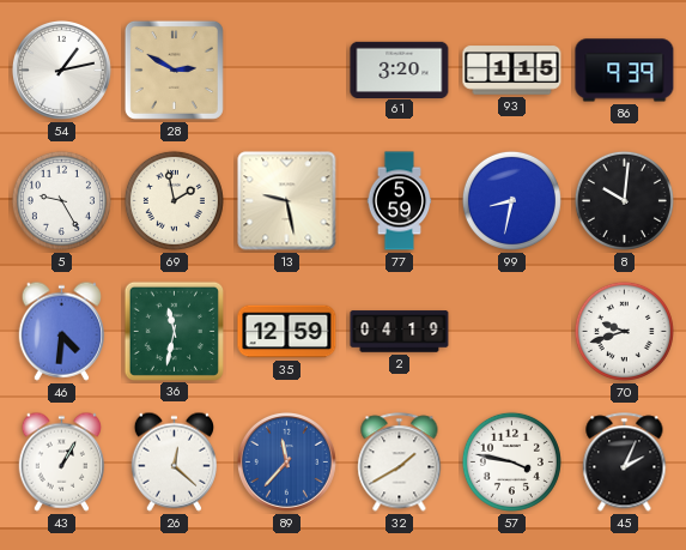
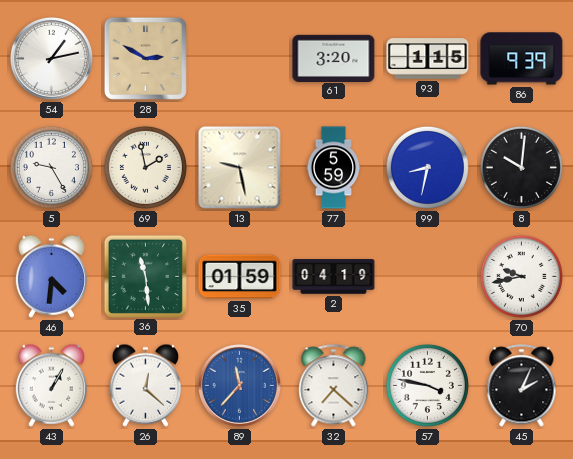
36: 11:32 -> 11:29 (145, 276)
35: 12:59 -> 01:59 (240, 277)
70: 9:42 -> 9:43 (521, 276)
32: 1:40 -> 7:22 (334, 386)
